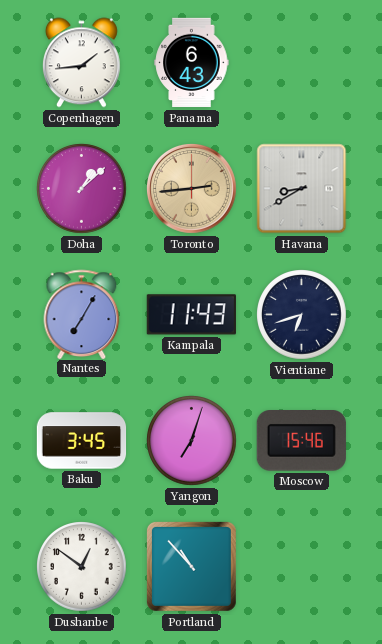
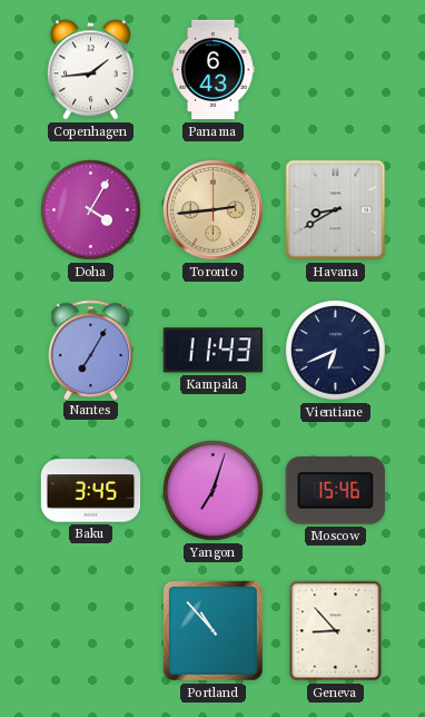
Doha: 1:08 -> 4:05 (91, 210)
Vientiane: 6:42 -> 6:41 (336, 351)
Dushanbe: 12:51 -> none (82, 567)
Geneva: none -> 8:53 (336, 631)
